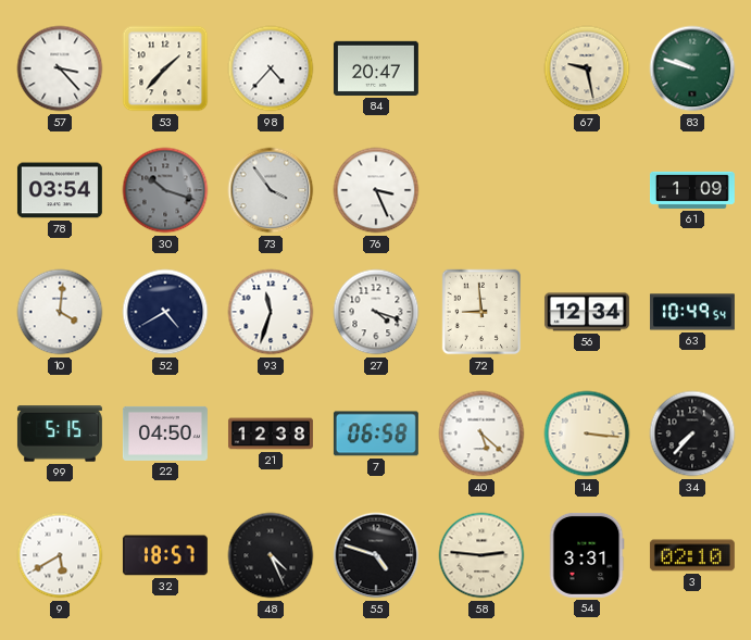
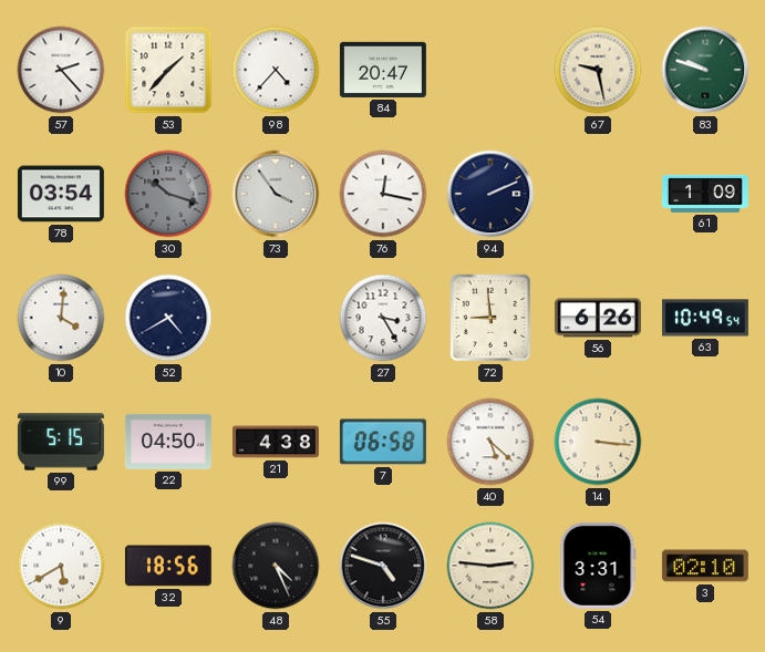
57: 3:23 -> 2:23 (61, 70)
76: 3:26 -> 12:17 (383, 194)
94: none -> 2:11 (490, 194)
93: 11:33 -> none (271, 312)
27: 4:18 -> 3:25 (383, 318)
56: 12:34 -> 6:26 (598, 318)
21: 12:38 -> 4:38 (276, 442)
34: 7:37 -> none (692, 434)
32: 18:57 -> 18:56 (168, 566)
